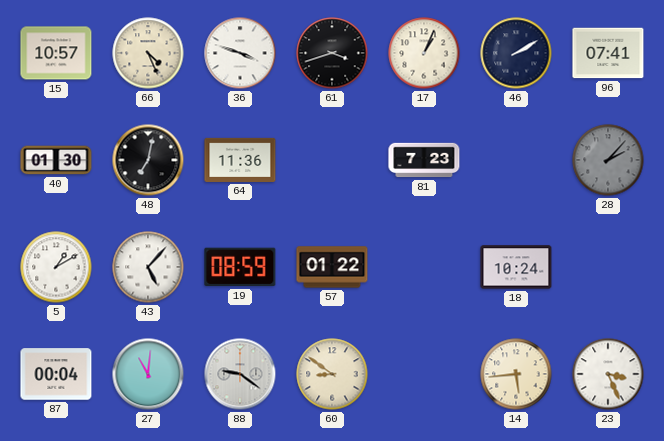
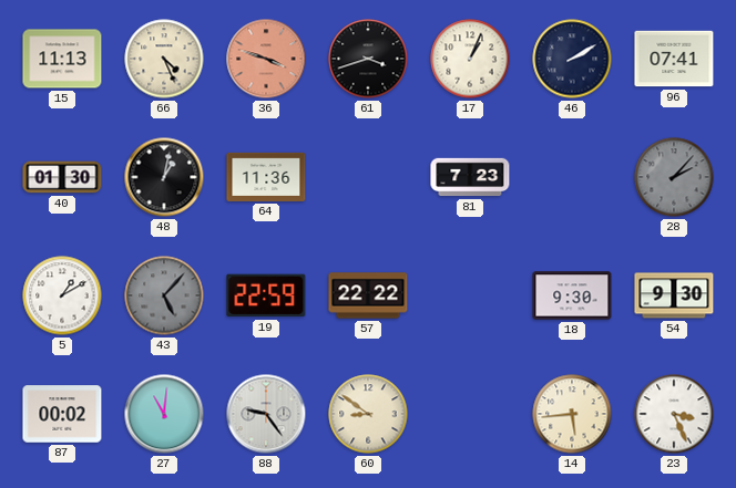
15: 10:57 -> 11:13 (62, 59)
36 dial: white -> salmon (266, 59)
48: 7:02 -> 1:02 (164, 177)
43 dial: white -> grey (164, 295)
19: 08:59 -> 22:59 (266, 295)
57: 01:22 -> 22:22 (368, 295)
18: 10:24 -> 9:30 (572, 295)
54: none -> 9:30 (674, 295)
87: 00:04 -> 00:02 (62, 414)
88: 9:21 -> 9:24 (266, 414)
